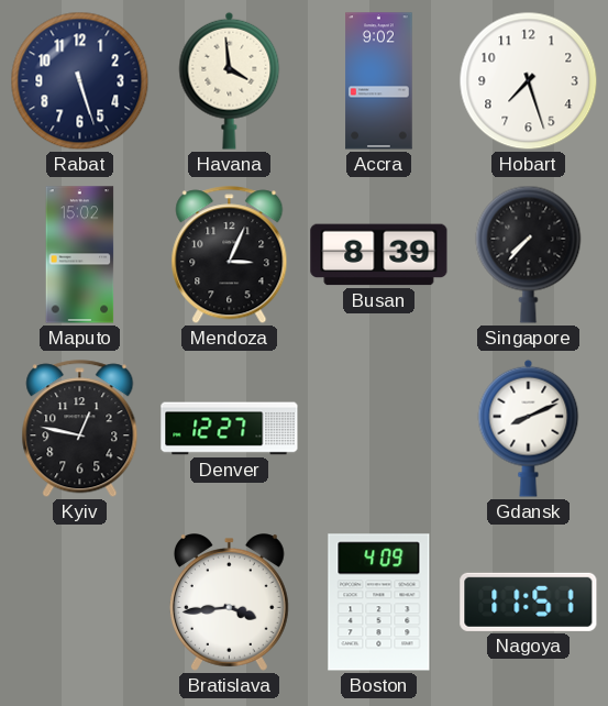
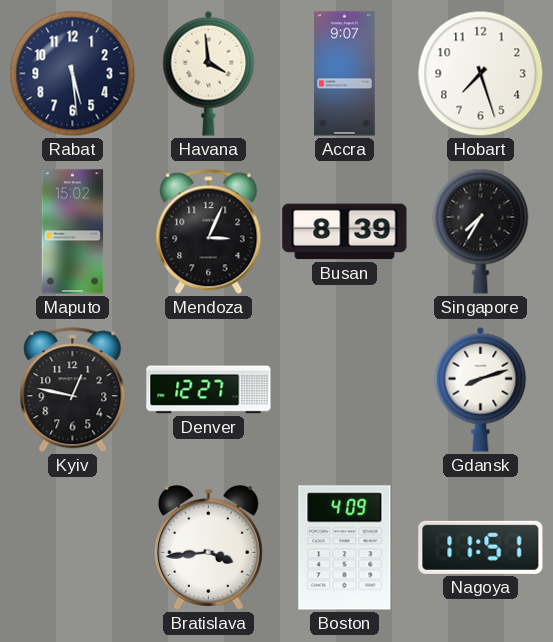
Rabat: 5:27 -> 5:29 (73, 74)
Accra: 9:02 -> 9:07 (345, 74)
Singapore: 7:37 -> 7:35 (481, 231)
Gdansk: 8:11 -> 8:12 (481, 389)
